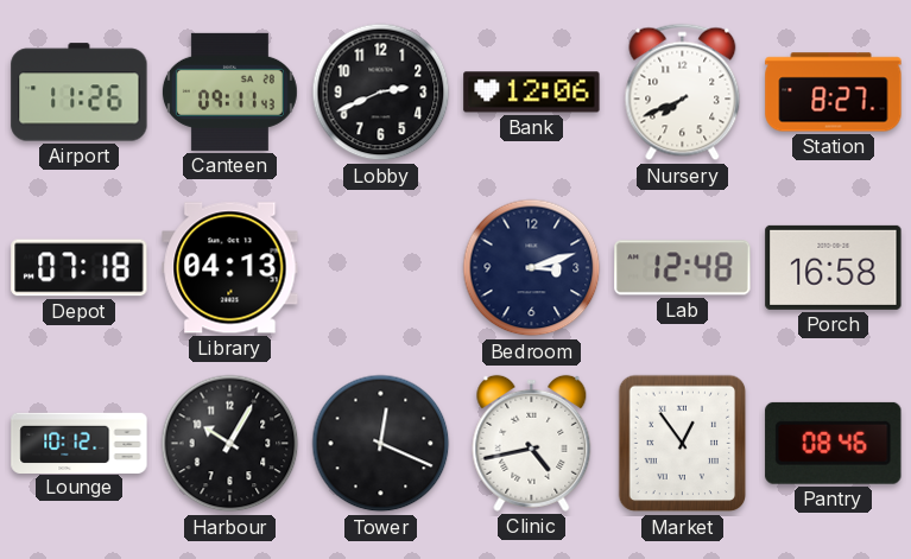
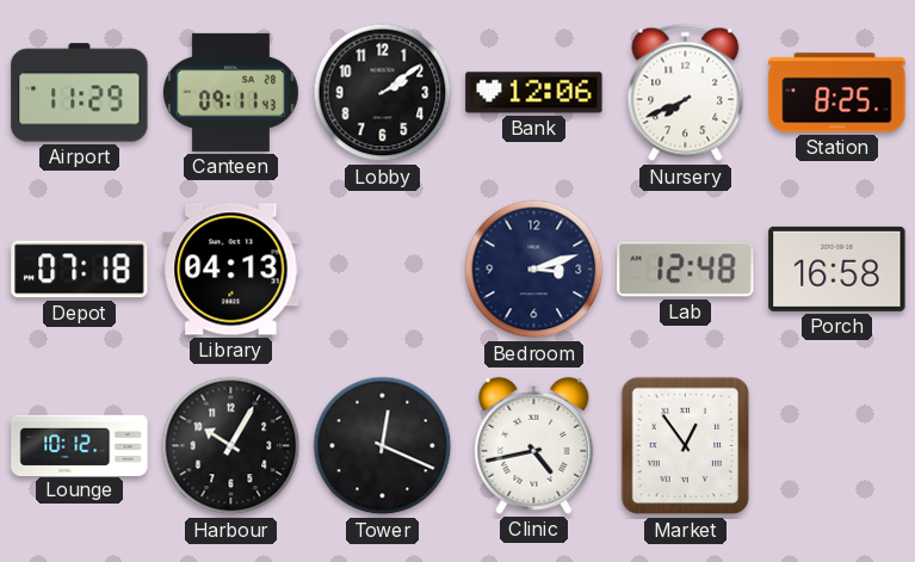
Airport: 11:26 -> 11:29 (80, 93)
Lobby: 2:41 -> 2:09 (383, 93)
Station: 8:27 -> 8:25 (837, 93)
Pantry: 08:46 -> none (834, 443)
